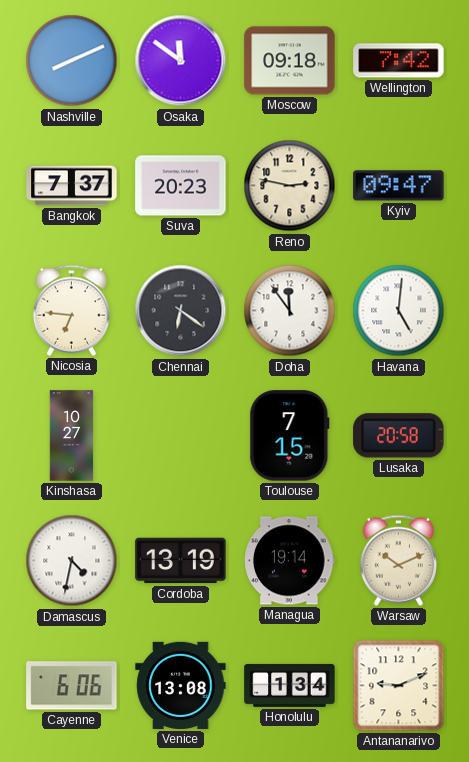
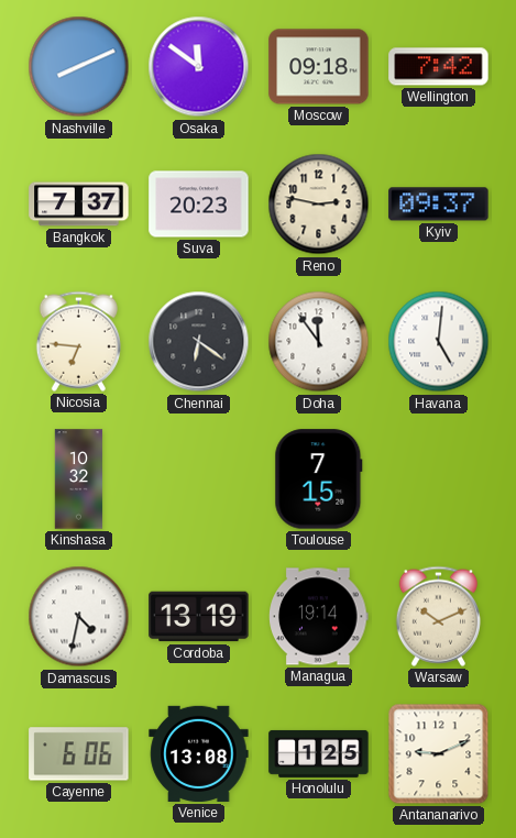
Kyiv: 09:47 -> 09:37 (439, 205)
Kinshasa: 10:27 -> 10:32 (79, 479)
Lusaka: 20:58 -> none (399, 436)
Honolulu: 1:34 -> 1:25 (319, 753)
